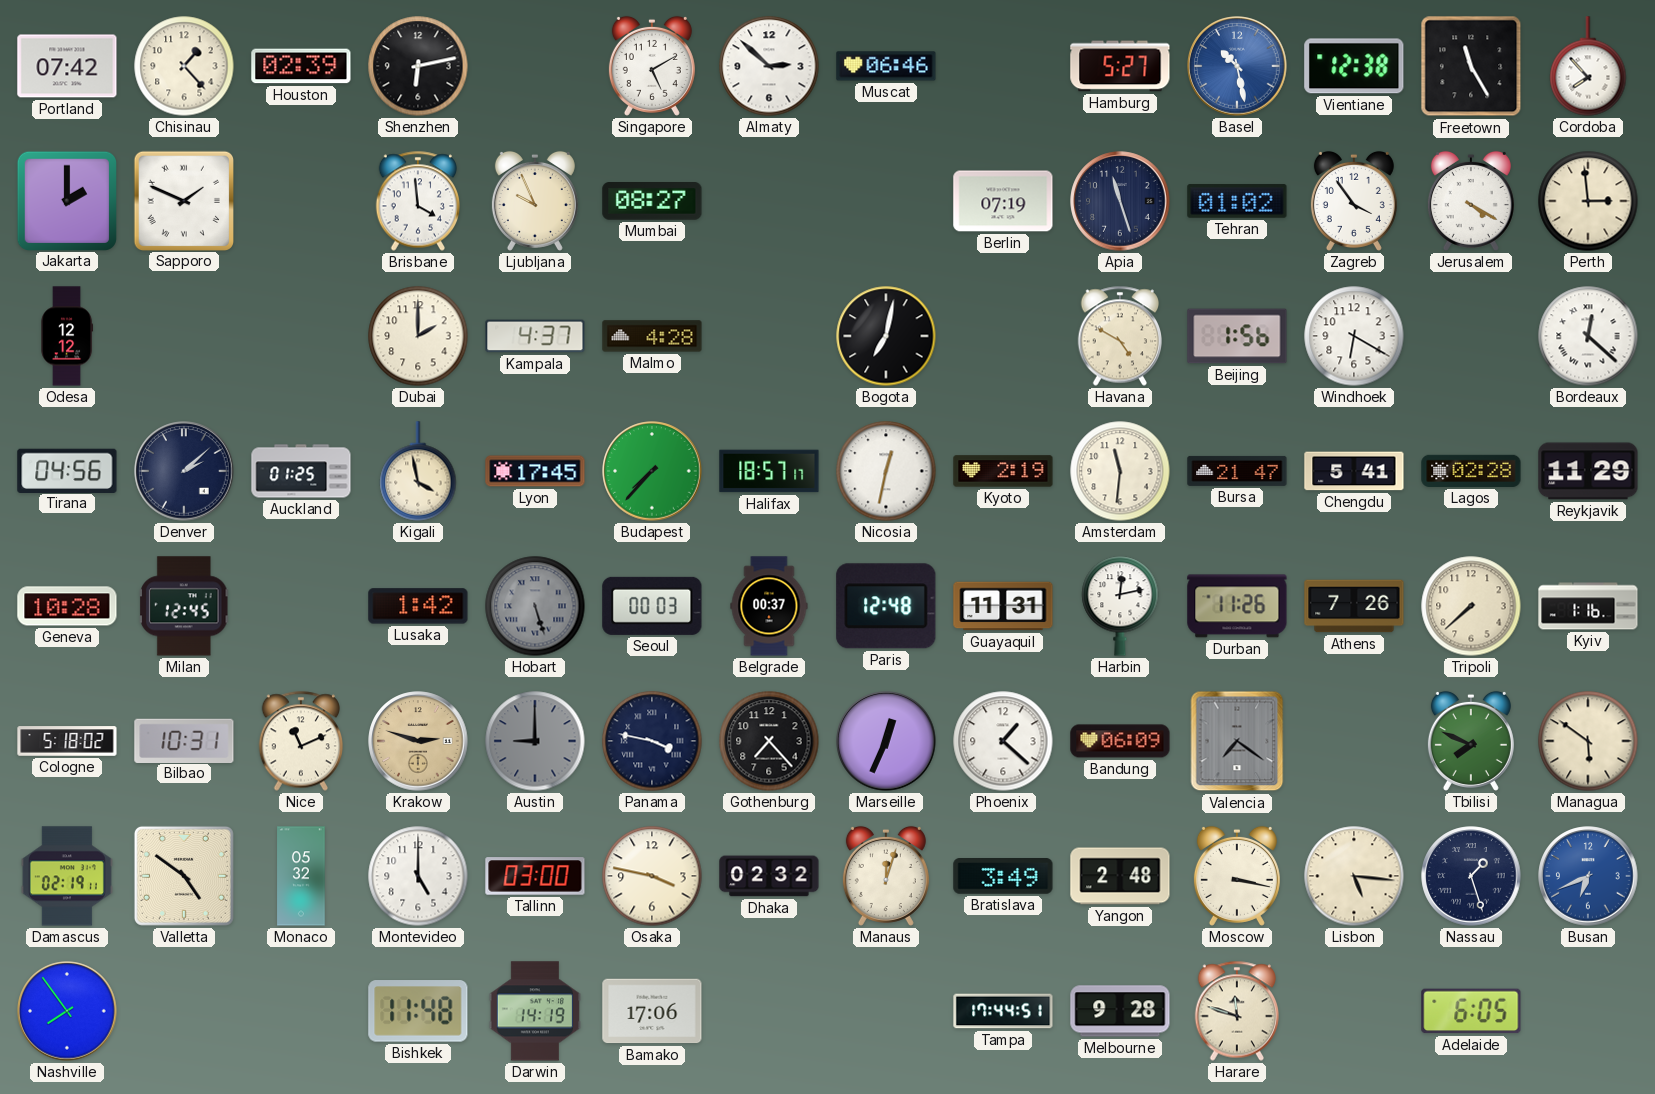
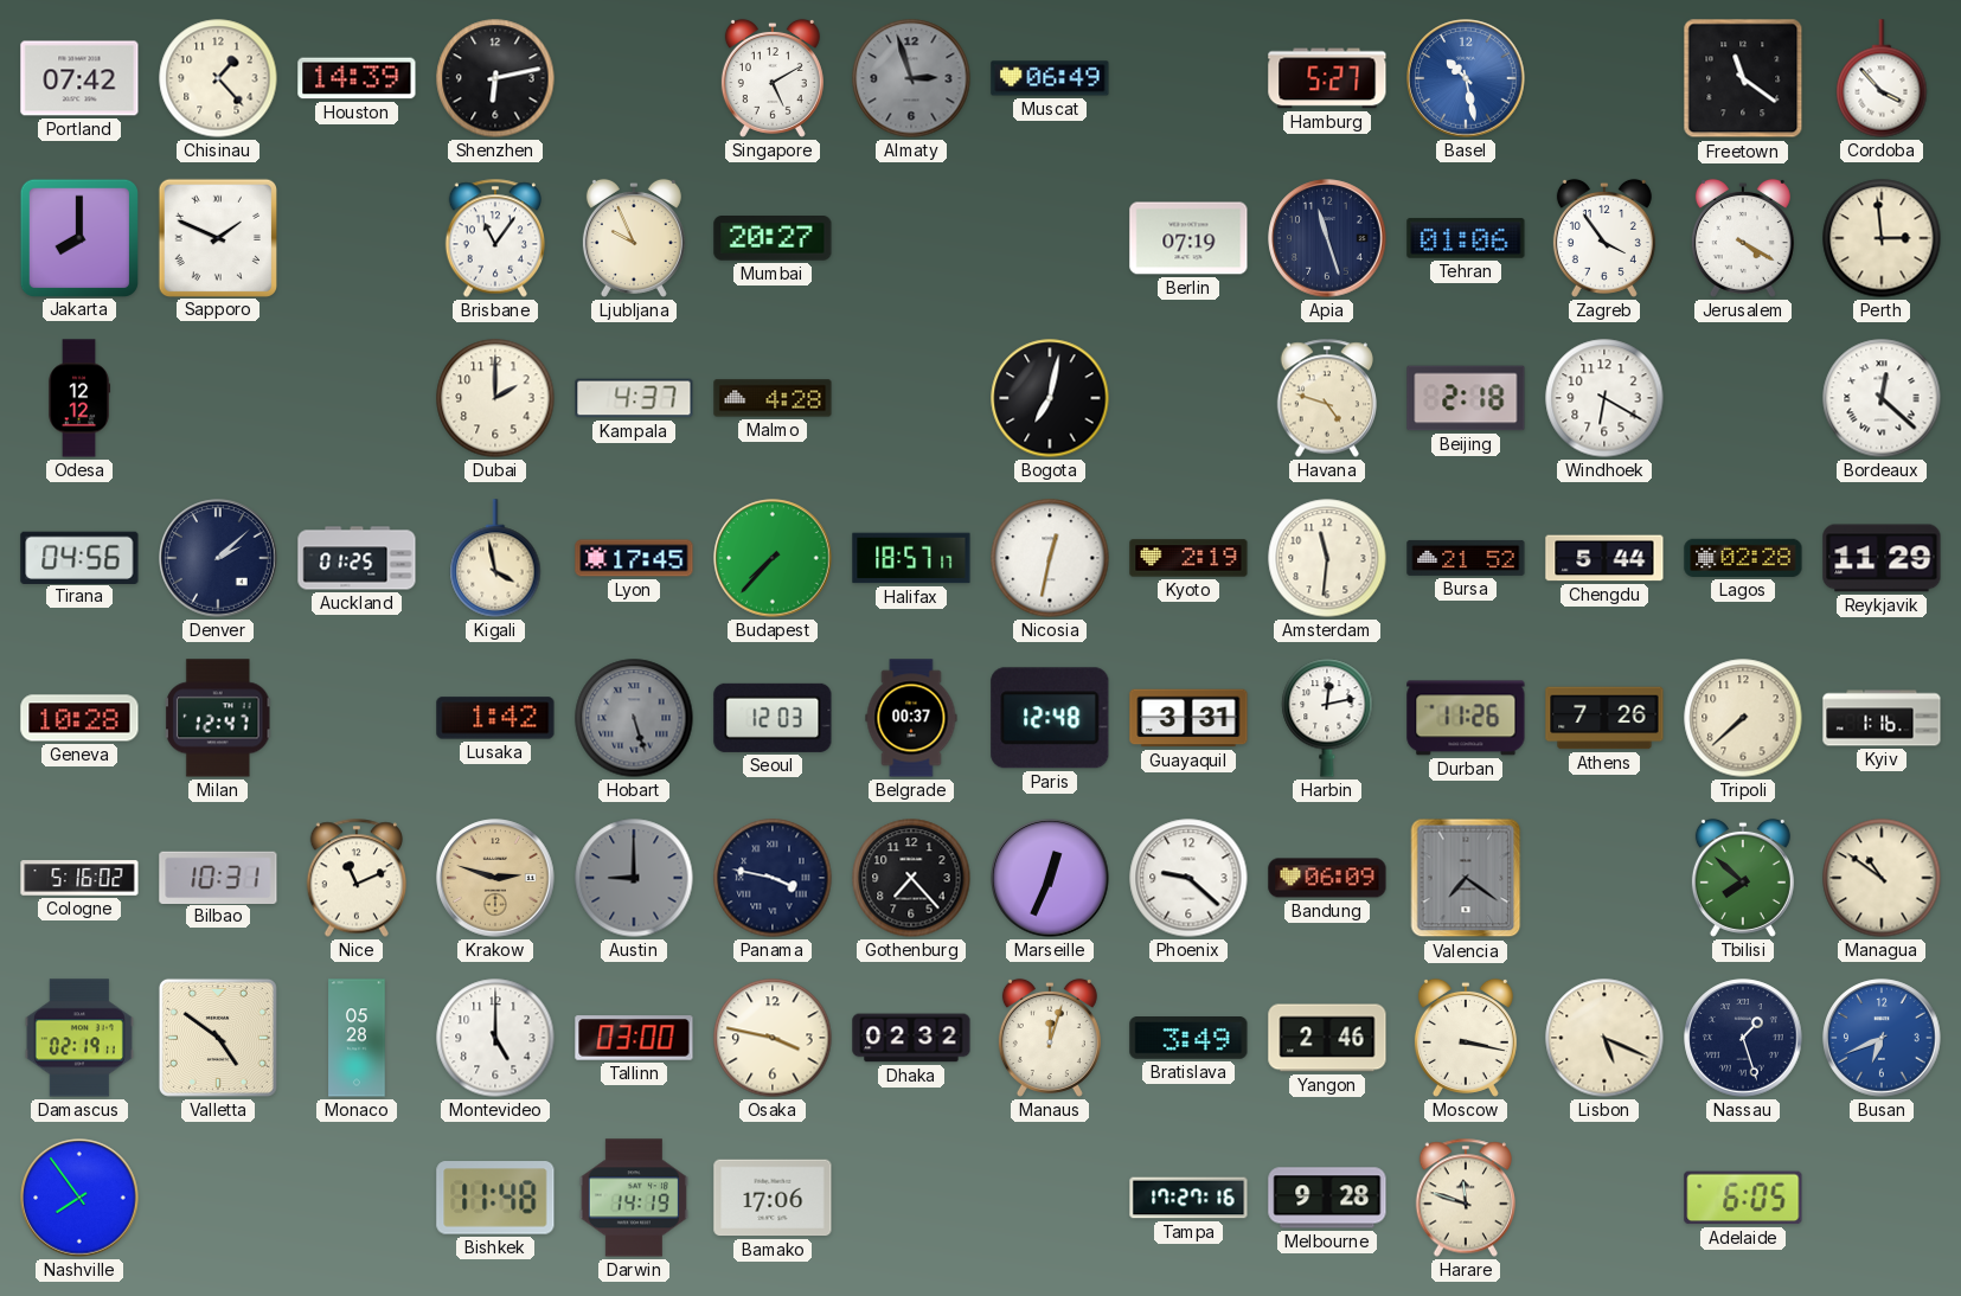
Houston: 02:39 -> 14:39 (357, 78)
Almaty: 2:52 -> 2:57 (911, 78)
Almaty dial: white -> grey (911, 78)
Muscat: 06:46 -> 06:49 (1050, 78)
Vientiane: 12:38 -> none (1354, 66)
Freetown: 11:25 -> 11:21 (1743, 78)
Cordoba: 7:53 -> 3:53 (1882, 78)
Jakarta: 2:00 -> 8:00 (78, 237)
Brisbane: 3:59 -> 11:06 (495, 238)
Mumbai: 08:27 -> 20:27 (773, 238)
Tehran: 01:02 -> 01:06 (1466, 238)
Havana: 4:50 -> 4:48 (1327, 398)
Beijing: 1:56 -> 2:18 (1466, 398)
Bursa: 21:47 -> 21:52 (1466, 558)
Chengdu: 5:41 -> 5:44 (1604, 558)
Milan: 12:45 -> 12:47 (218, 718)
Seoul: 00:03 -> 12:03 (773, 718)
Guayaquil: 11:31 -> 3:31 (1188, 718)
Cologne: 5:18 -> 5:16 (79, 878)
Phoenix: 1:22 -> 9:22 (1188, 878)
Tbilisi: 7:49 -> 7:52 (1743, 878)
Managua: 5:51 -> 10:51 (1882, 878)
Monaco: 05:32 -> 05:28 (357, 1038)
Yangon: 2:48 -> 2:46 (1327, 1038)
Lisbon: 5:16 -> 5:19 (1604, 1038)
Tampa: 17:44 -> 17:27 (1188, 1198)
